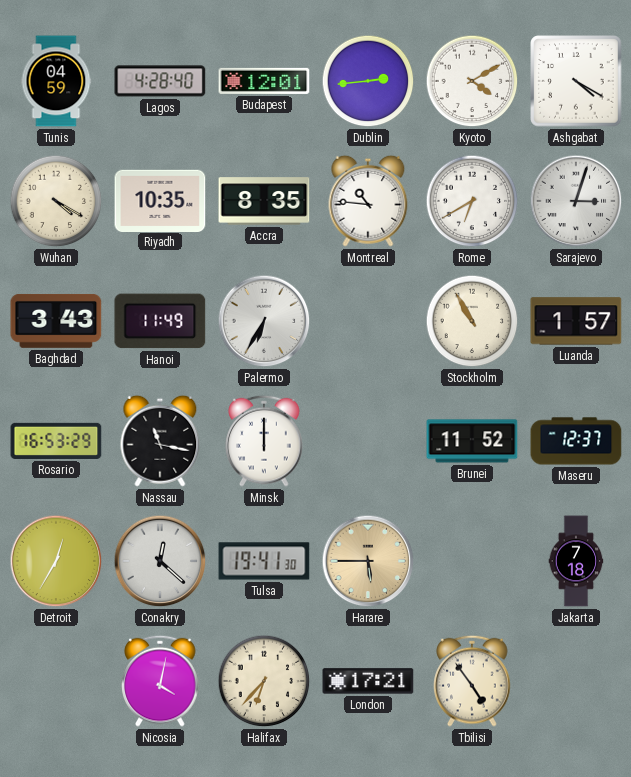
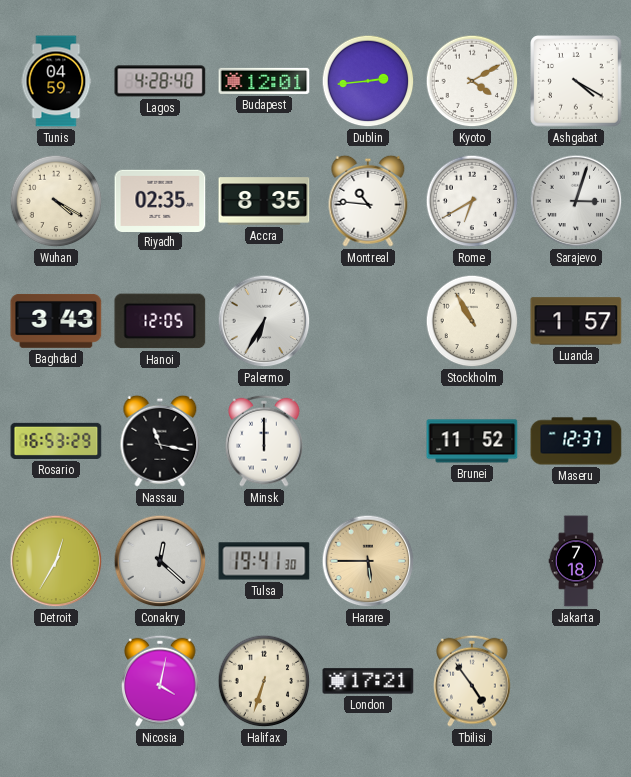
Riyadh: 10:35 -> 02:35 (160, 200)
Hanoi: 11:49 -> 12:05 (160, 321)
Halifax: 6:37 -> 6:33 (264, 681)
